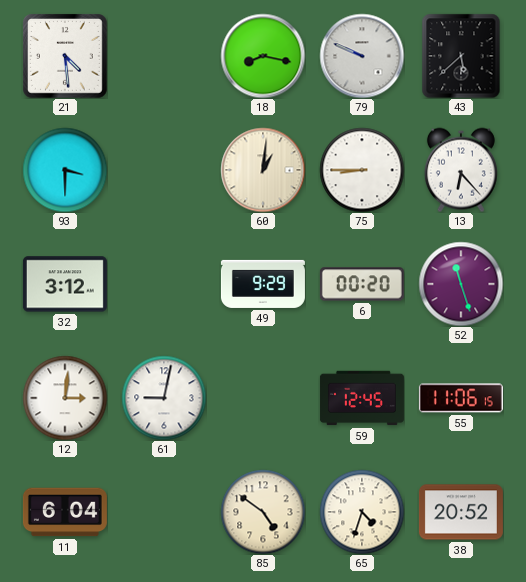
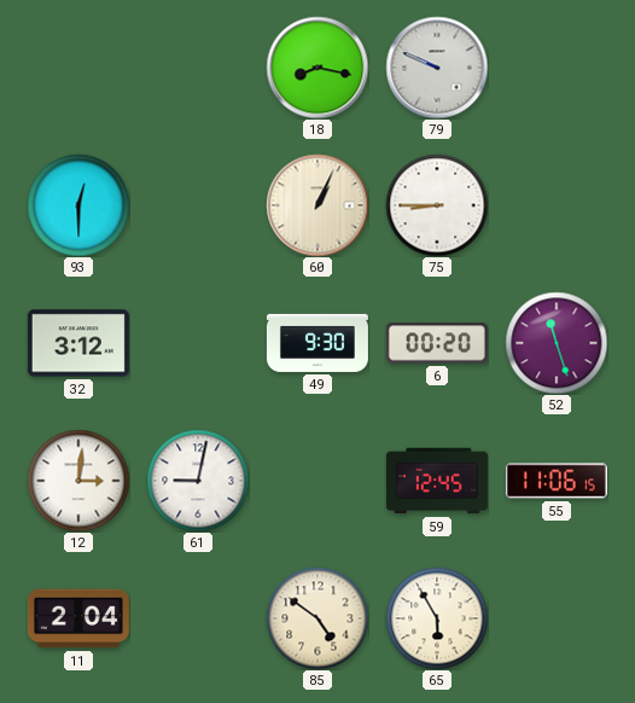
21: 4:29 -> none (65, 56)
43: 5:38 -> none (461, 56)
93: 3:30 -> 12:30 (78, 205)
60: 1:01 -> 1:04 (317, 205)
13: 6:23 -> none (461, 170)
49: 9:29 -> 9:30 (317, 343)
11: 6:04 -> 2:04 (78, 618)
65: 4:33 -> 5:55 (437, 618)
38: 20:52 -> none (461, 512)
